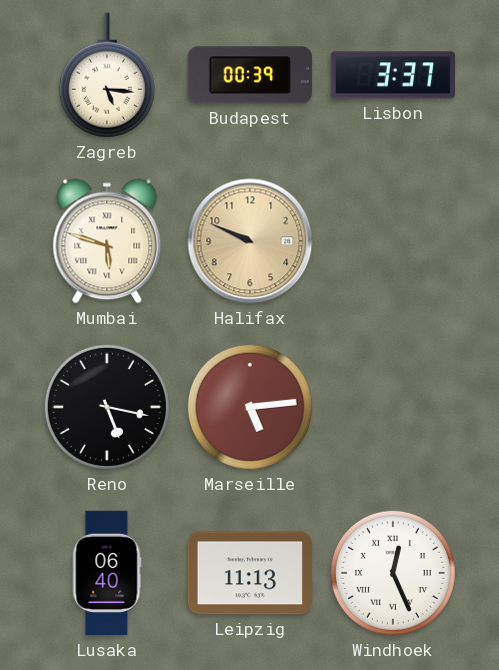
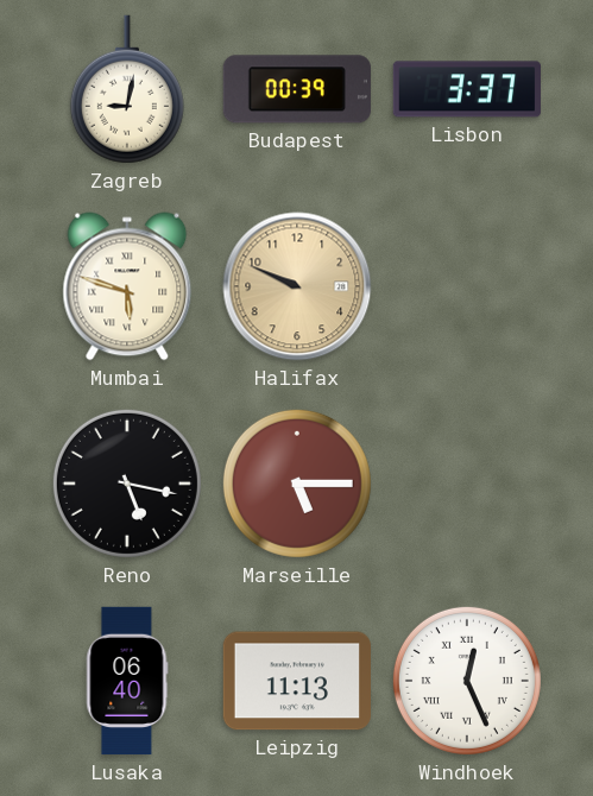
Zagreb: 5:16 -> 9:02 (127, 89)
Marseille: 5:14 -> 5:15 (297, 484)
